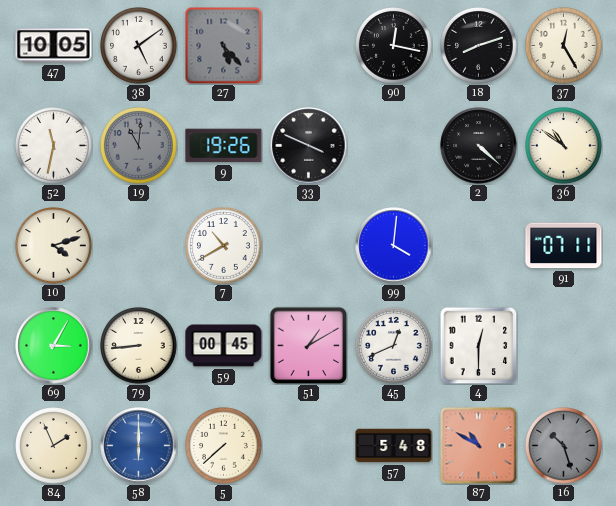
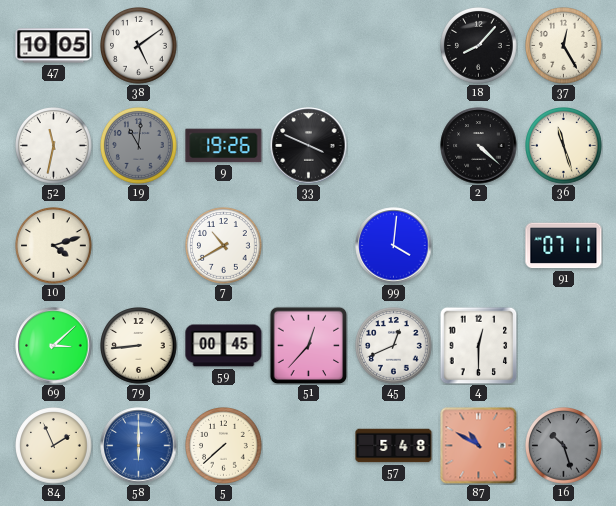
27: 5:23 -> none (223, 45)
90: 12:17 -> none (394, 46)
18: 8:12 -> 8:07 (479, 46)
36: 10:51 -> 11:27 (564, 146)
69: 3:05 -> 3:08 (54, 346)
51: 1:10 -> 12:37 (308, 345)
